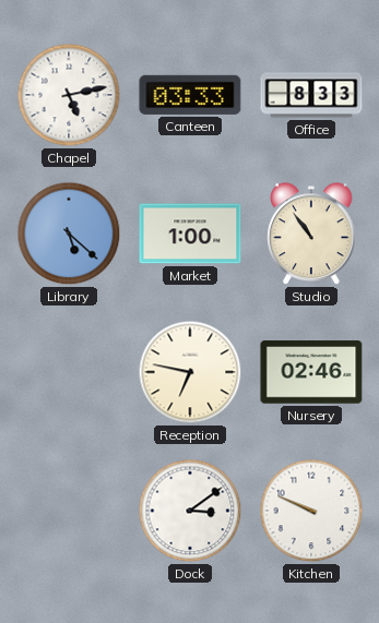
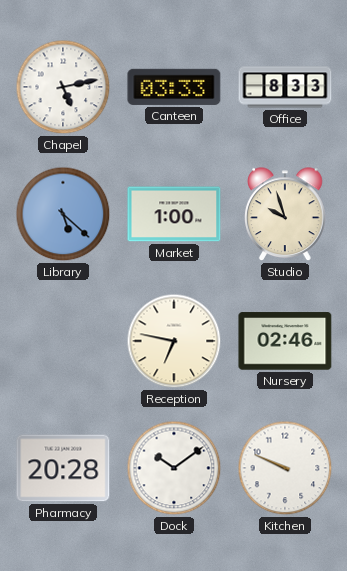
Studio: 10:54 -> 9:57 (285, 215)
Pharmacy: none -> 20:28 (63, 468)
Dock: 3:09 -> 10:09 (174, 468)
